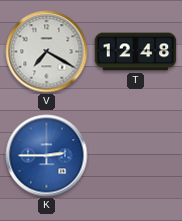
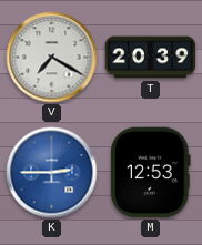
T: 12:48 -> 20:39 (151, 58)
M: none -> 12:53 (151, 173)
